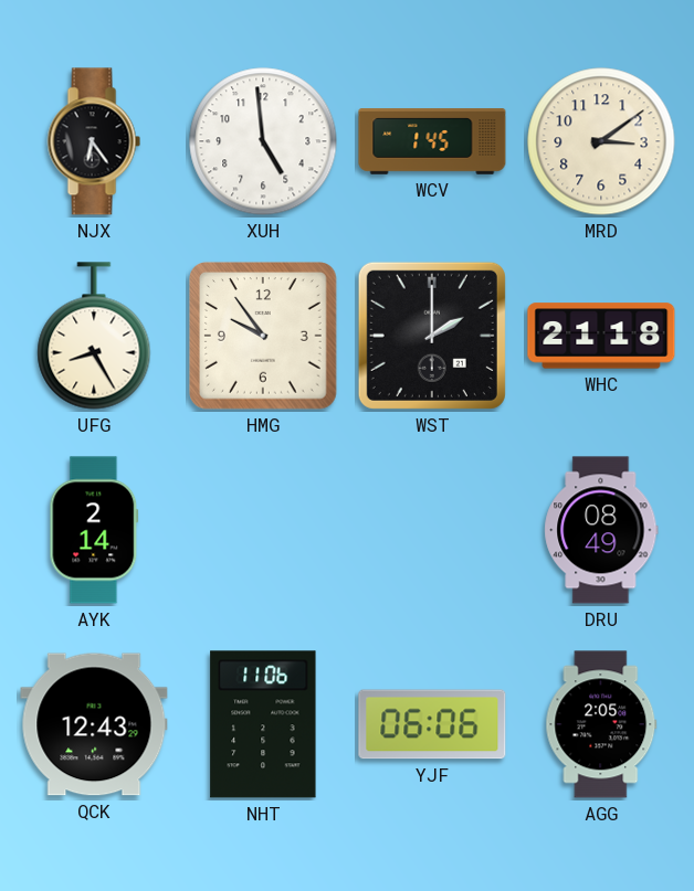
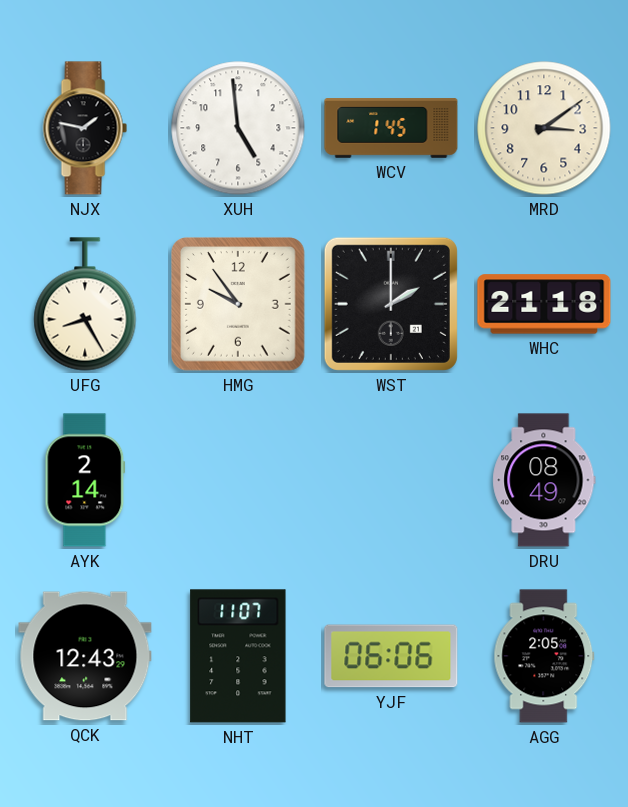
NJX: 6:24 -> 1:47 (85, 128)
NHT: 11:06 -> 11:07 (238, 656)
